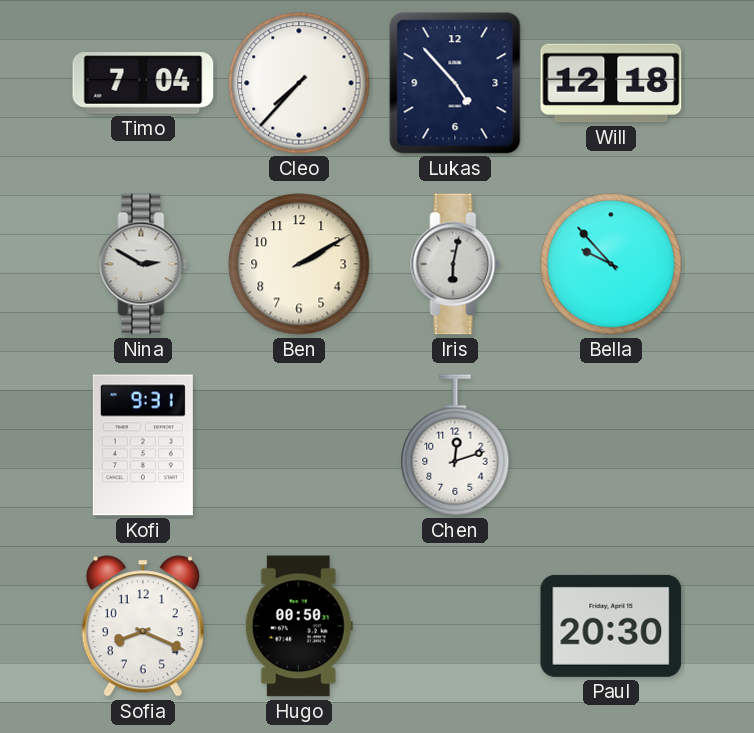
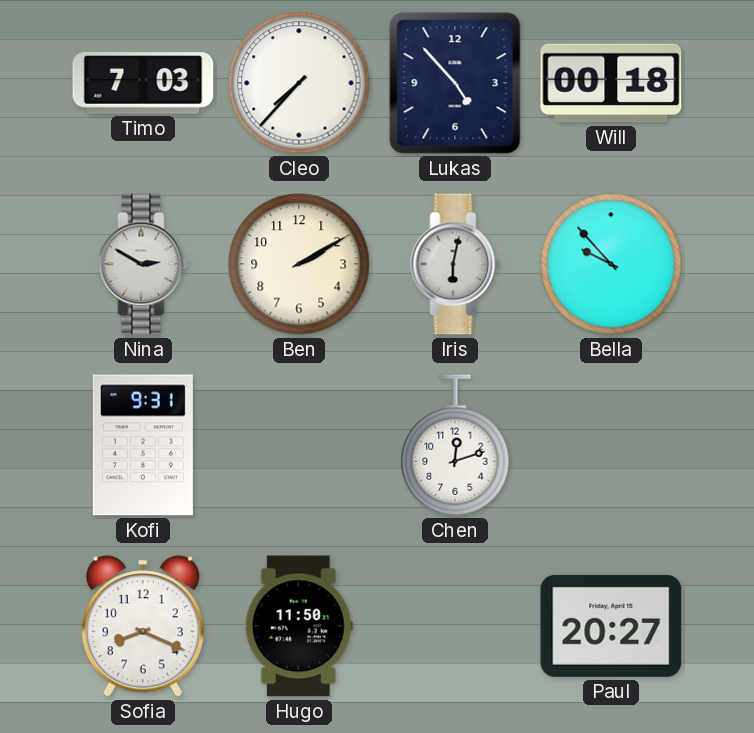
Timo: 7:04 -> 7:03 (143, 83)
Will: 12:18 -> 00:18 (611, 83)
Hugo: 00:50 -> 11:50 (299, 626)
Paul: 20:30 -> 20:27 (611, 626)
